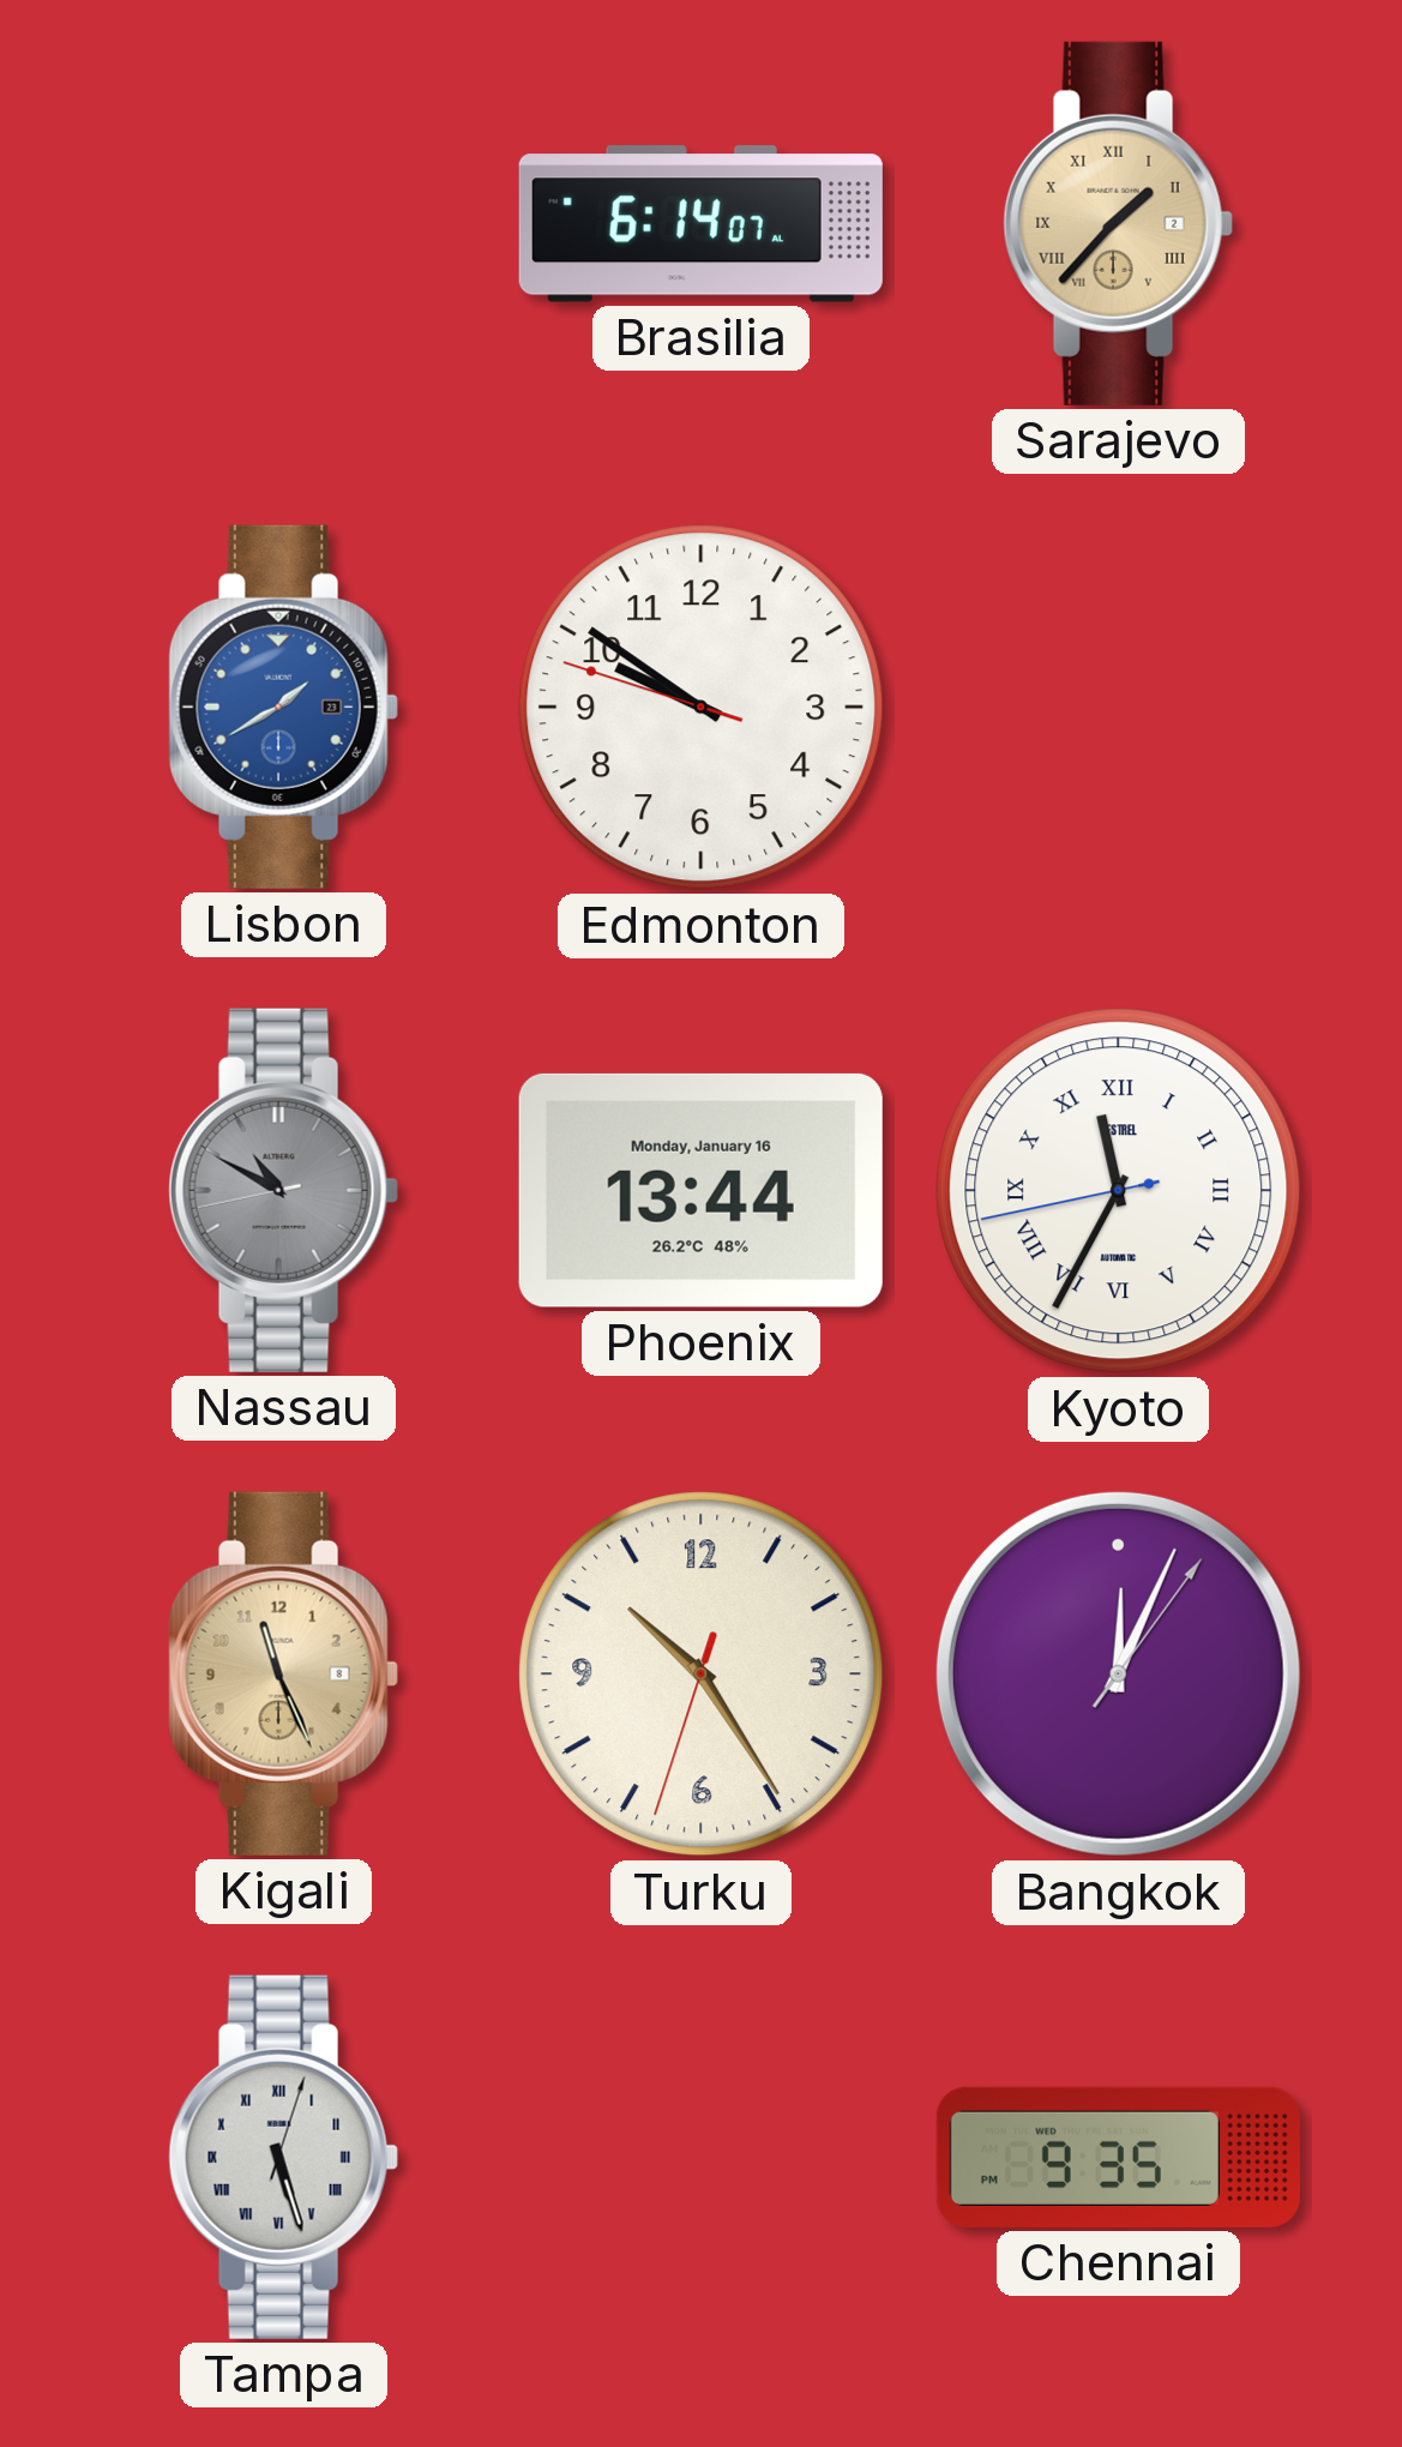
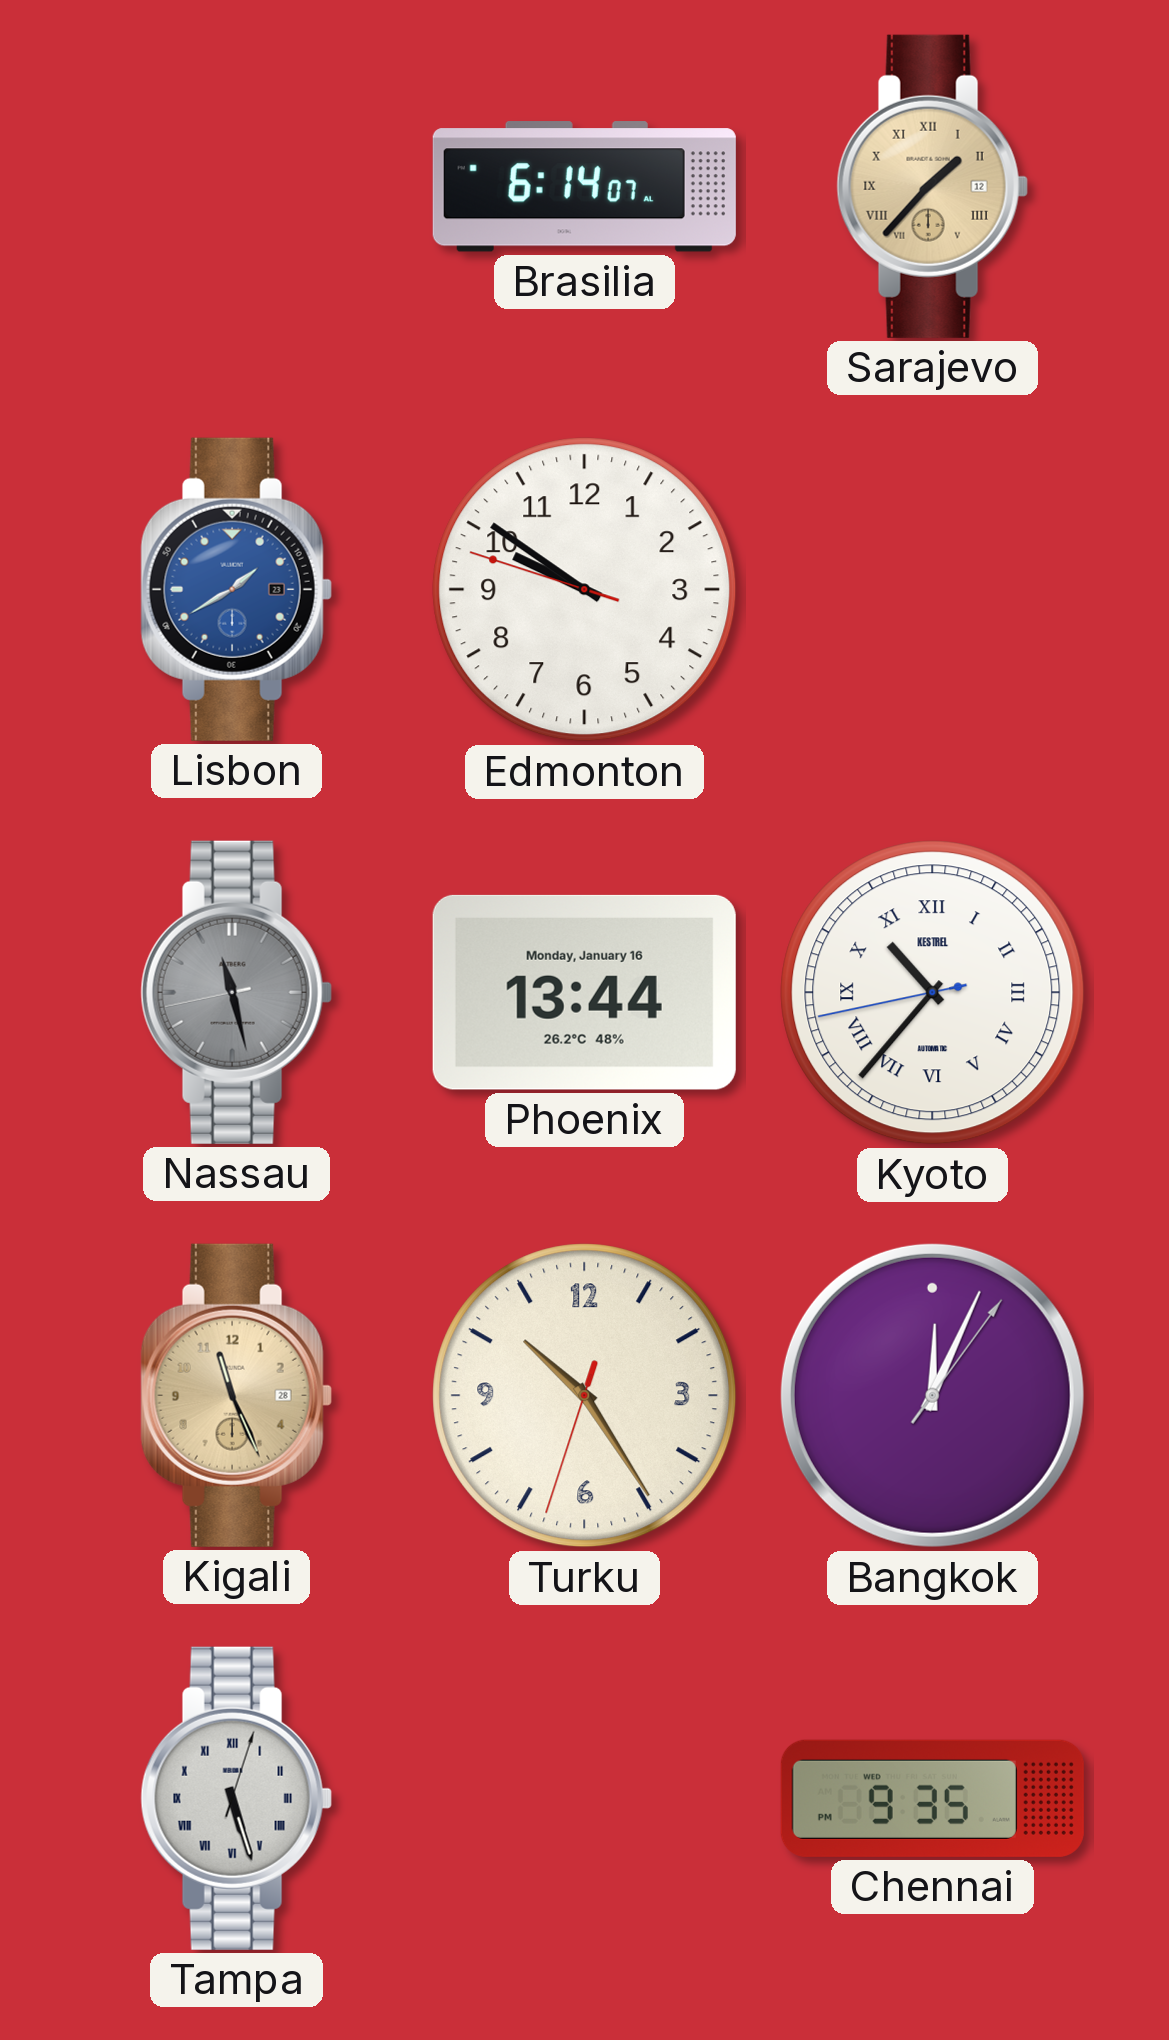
Sarajevo date: 2 -> 12 (932, 186)
Nassau: 10:49 -> 11:27 (236, 992)
Kyoto: 11:34 -> 10:36 (933, 993)
Kigali date: 8 -> 28 (236, 1395)
